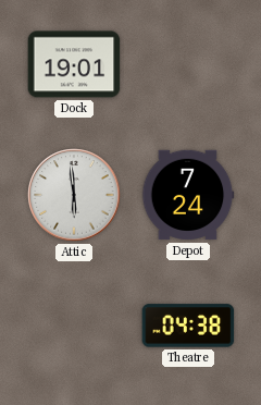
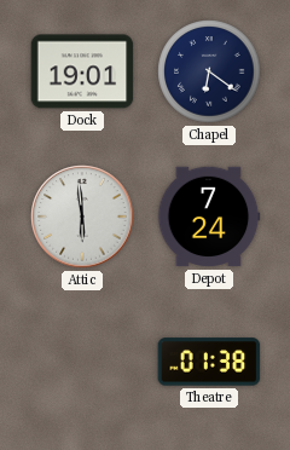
Chapel: none -> 6:21 (209, 71)
Theatre: 04:38 -> 01:38 (209, 362)
